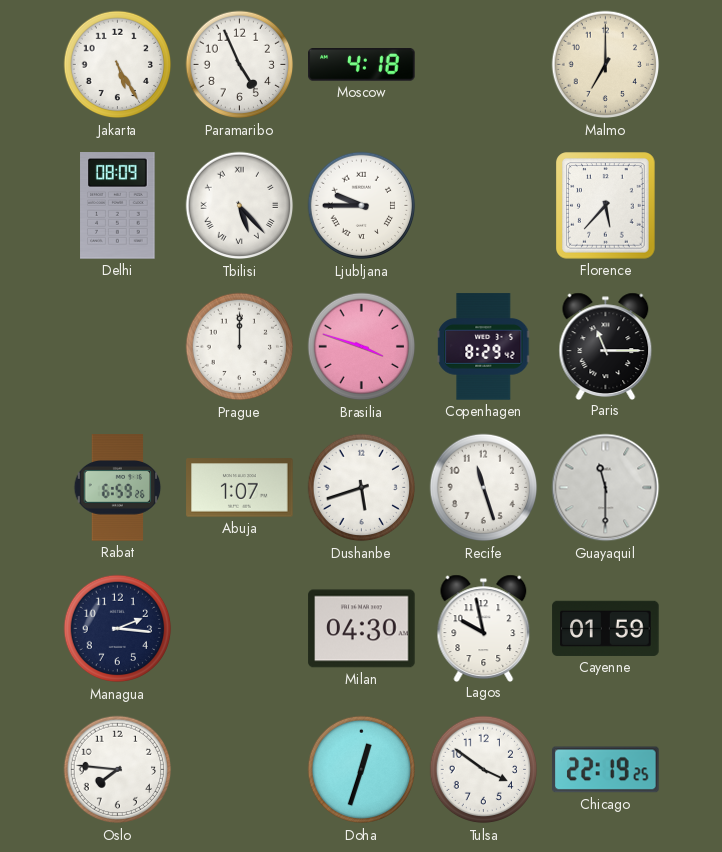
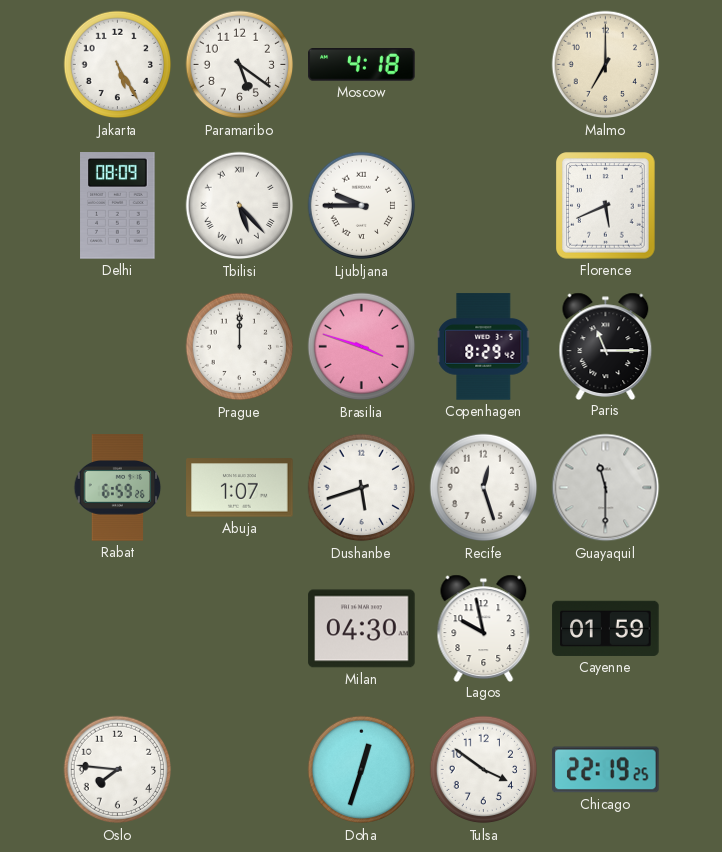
Paramaribo: 4:56 -> 5:21 (240, 65)
Florence: 5:37 -> 5:41 (606, 206)
Recife: 11:27 -> 12:27 (484, 488)
Managua: 2:16 -> none (118, 629)
